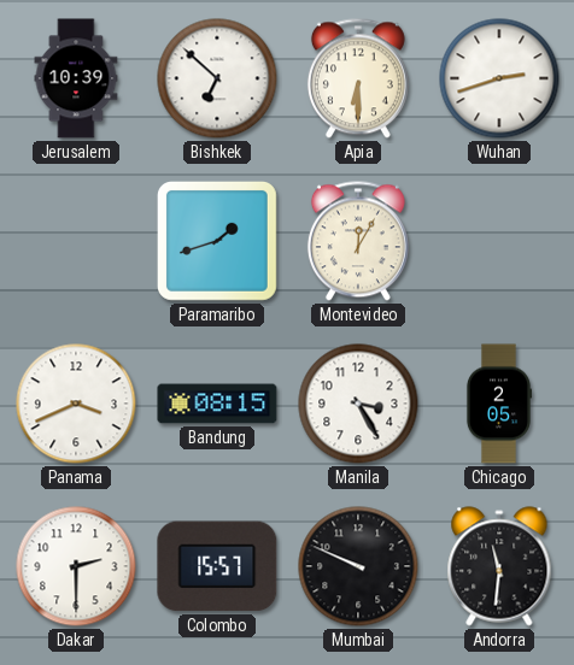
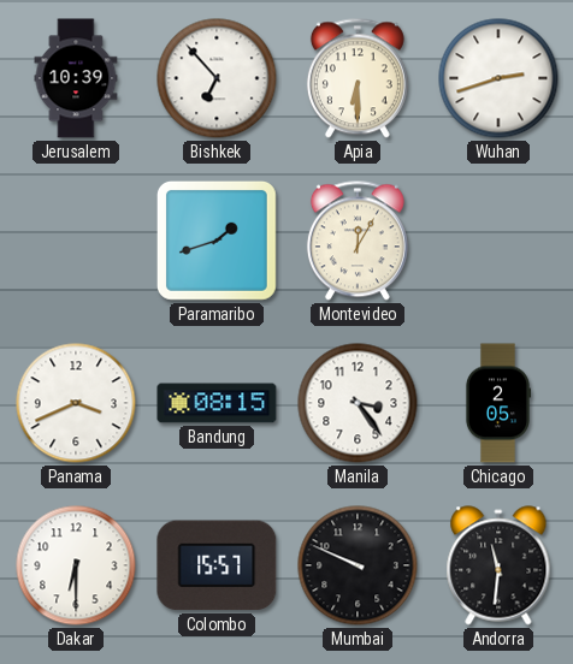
Bishkek: 6:52 -> 6:53 (217, 78)
Manila: 3:25 -> 3:24 (358, 403)
Dakar: 2:30 -> 6:30 (76, 565)
